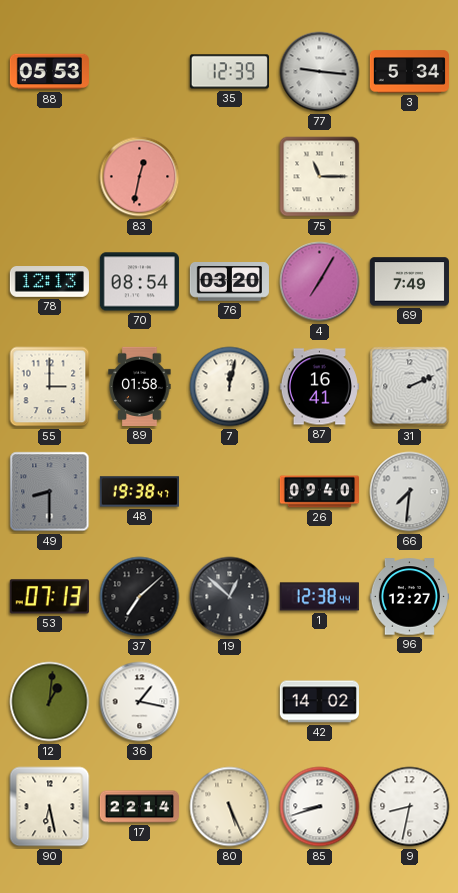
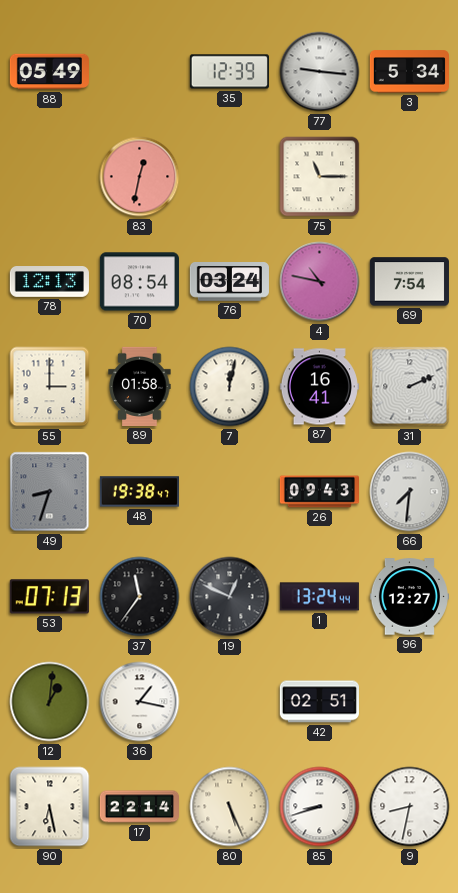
88: 05:53 -> 05:49 (49, 72)
76: 03:20 -> 03:24 (229, 282)
4: 7:05 -> 10:47 (320, 282)
69: 7:49 -> 7:54 (409, 282)
49: 8:30 -> 8:33 (50, 492)
26: 09:40 -> 09:43 (319, 492)
37: 7:08 -> 11:36 (140, 597)
19: 12:52 -> 12:49 (230, 597)
1: 12:38 -> 13:24 (319, 597)
42: 14:02 -> 02:51 (319, 702)
